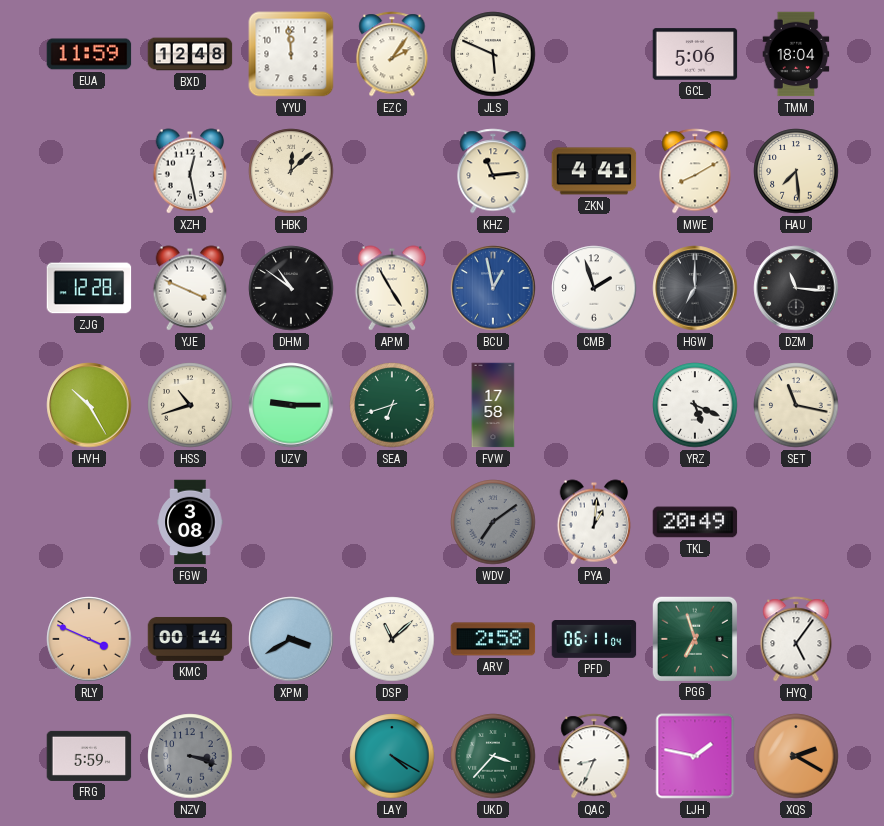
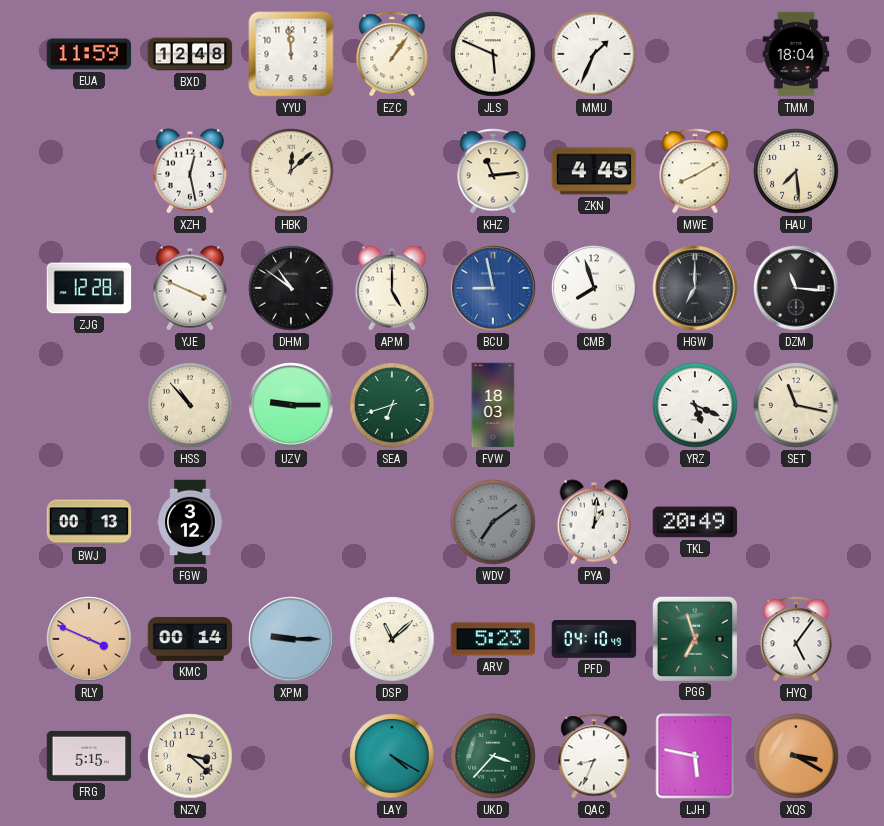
EZC: 2:06 -> 1:06 (392, 54)
MMU: none -> 1:34 (594, 54)
GCL: 5:06 -> none (695, 54)
ZKN: 4:41 -> 4:45 (594, 171)
APM: 4:55 -> 5:00 (392, 288)
BCU: 12:58 -> 8:58 (493, 288)
CMB: 1:57 -> 7:57 (594, 288)
HVH: 10:25 -> none (89, 405)
HSS: 10:42 -> 10:53 (190, 405)
FVW: 17:58 -> 18:03 (493, 405)
BWJ: none -> 00:13 (89, 522)
FGW: 3:08 -> 3:12 (190, 522)
XPM: 3:40 -> 9:15 (291, 639)
ARV: 2:58 -> 5:23 (493, 639)
PFD: 06:11 -> 04:10 (594, 640)
FRG: 5:59 -> 5:15 (89, 756)
NZV: 3:18 -> 3:22 (190, 756)
NZV dial: grey -> cream (190, 756)
LJH: 1:47 -> 5:47 (695, 756)
XQS: 2:20 -> 3:20 (796, 756)
